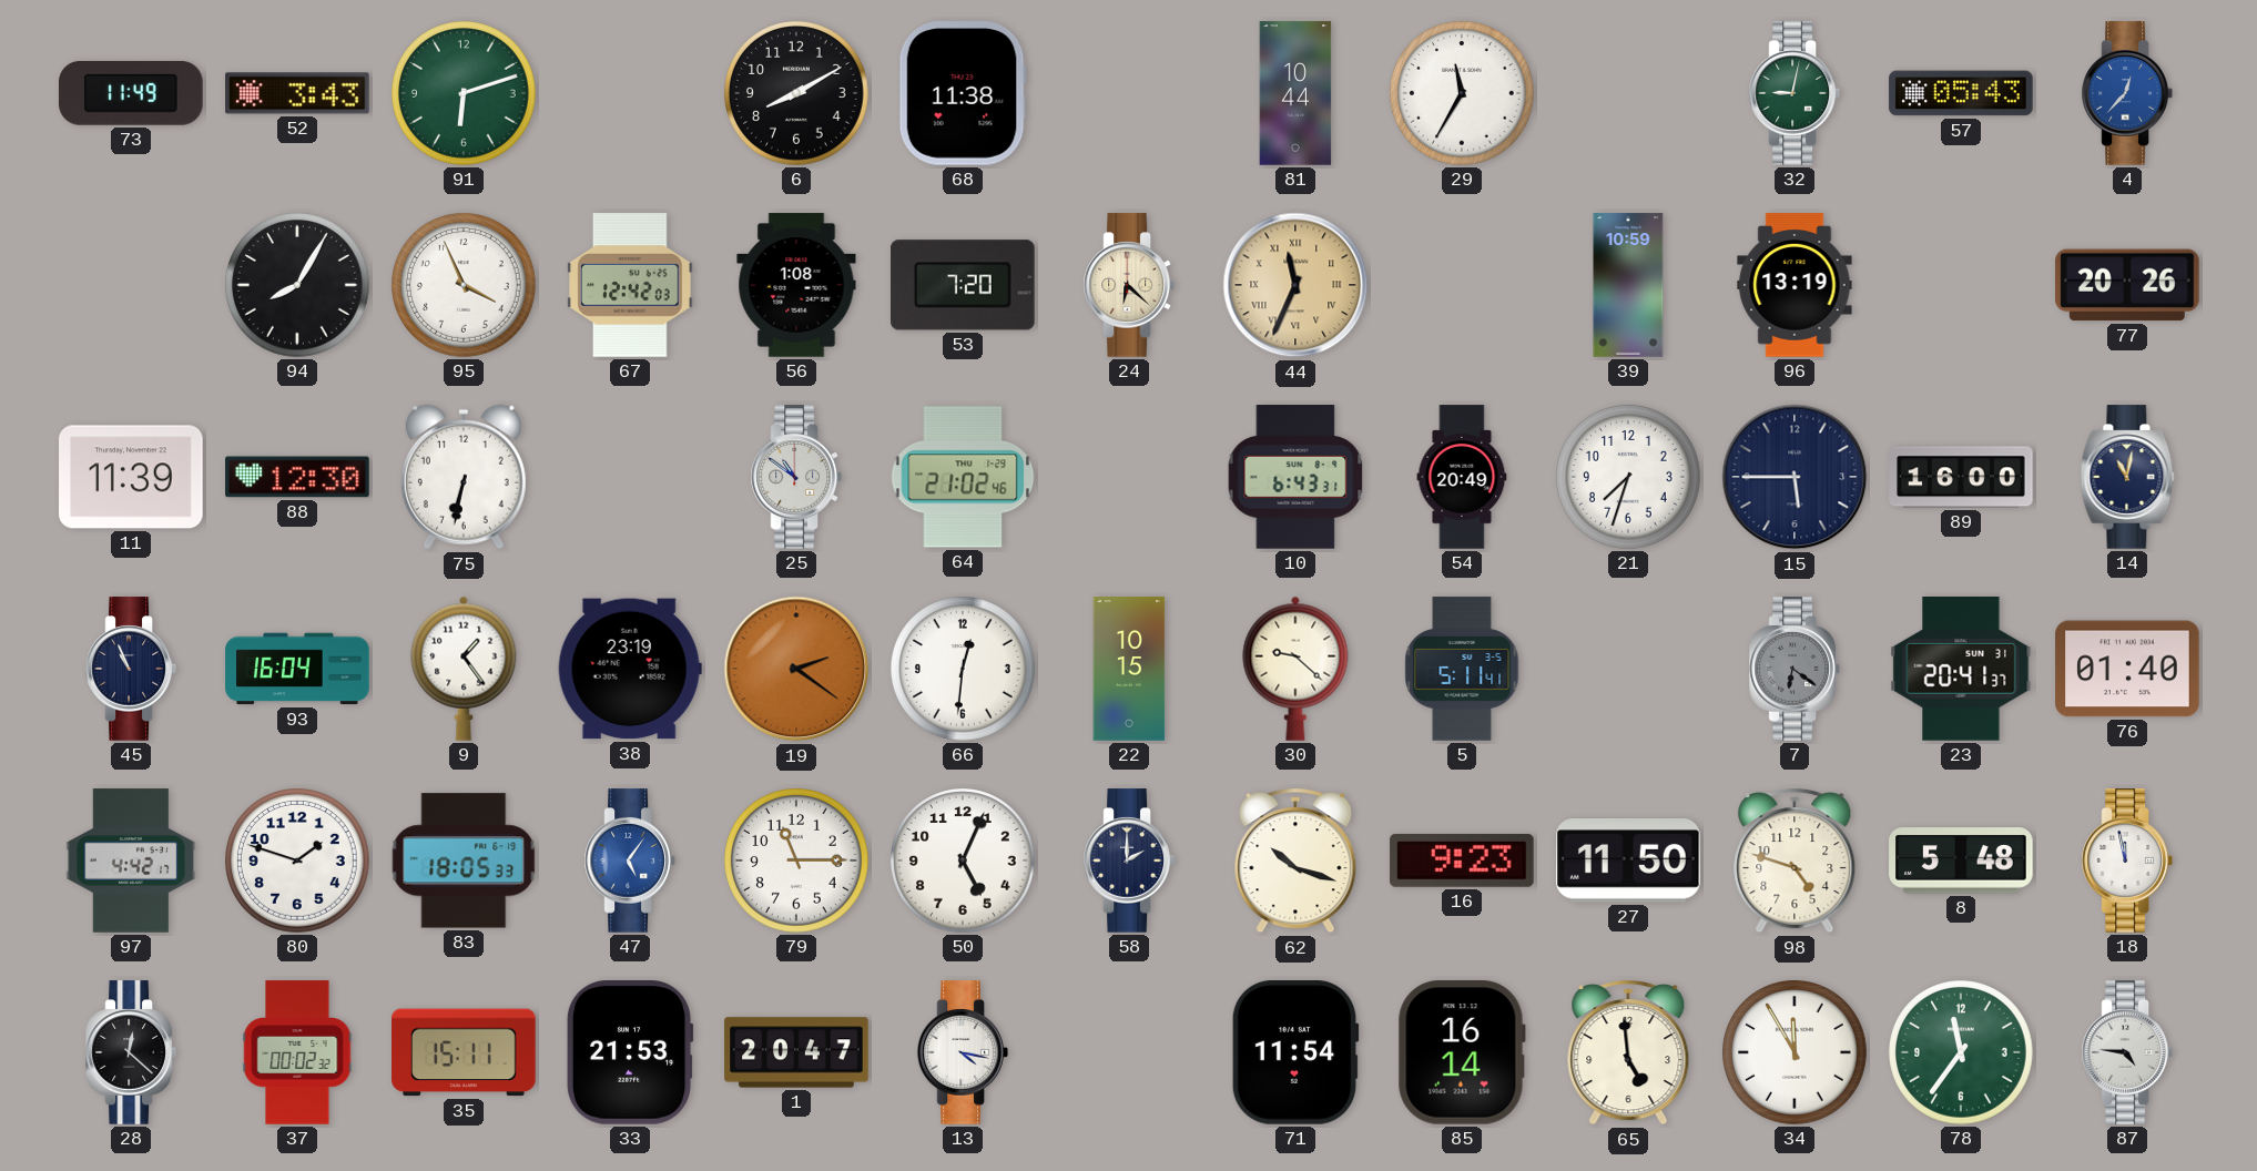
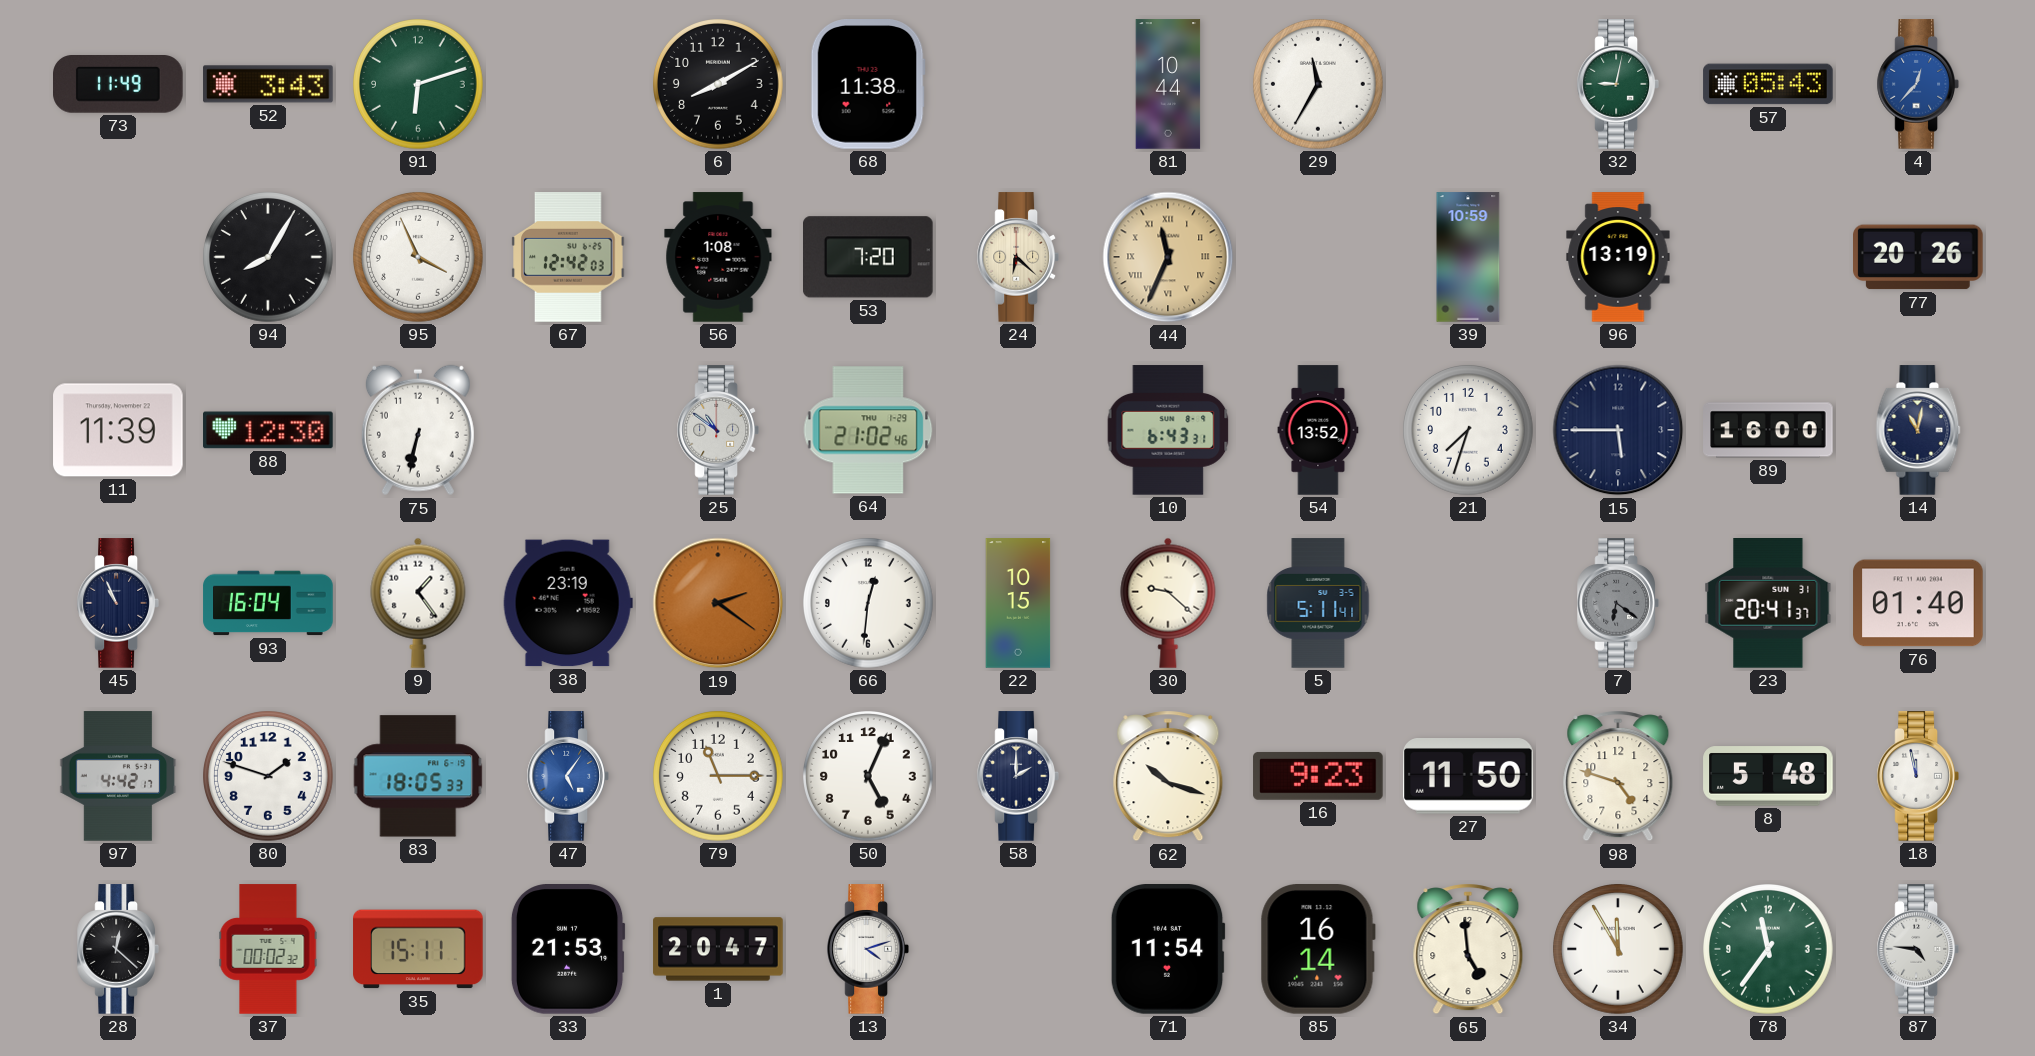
54: 20:49 -> 13:52 (1318, 430)
13: 4:17 -> 4:12 (868, 949)
